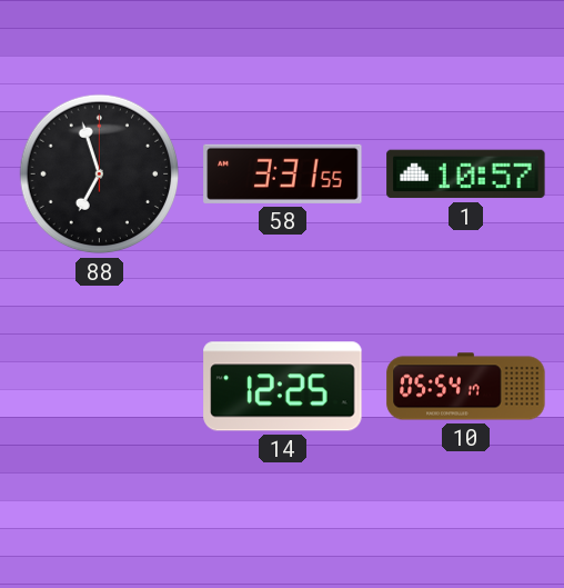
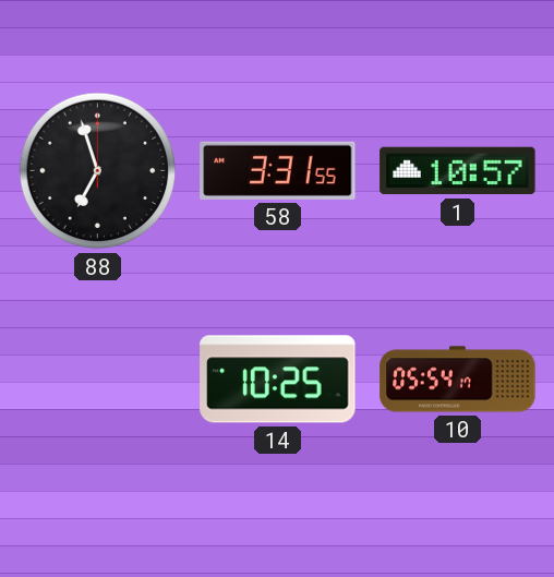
14: 12:25 -> 10:25 (278, 380)
